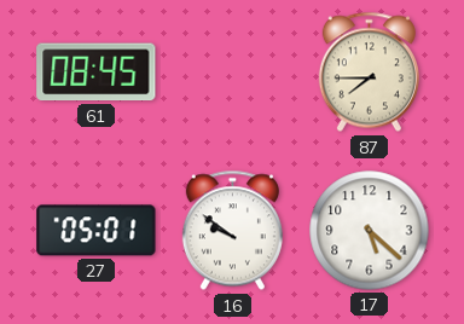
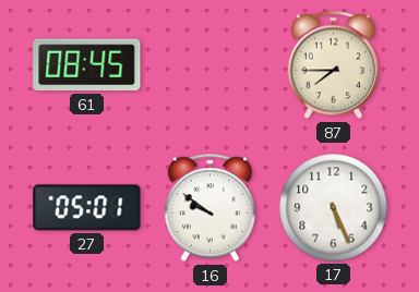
17: 5:22 -> 5:26 (334, 208)
